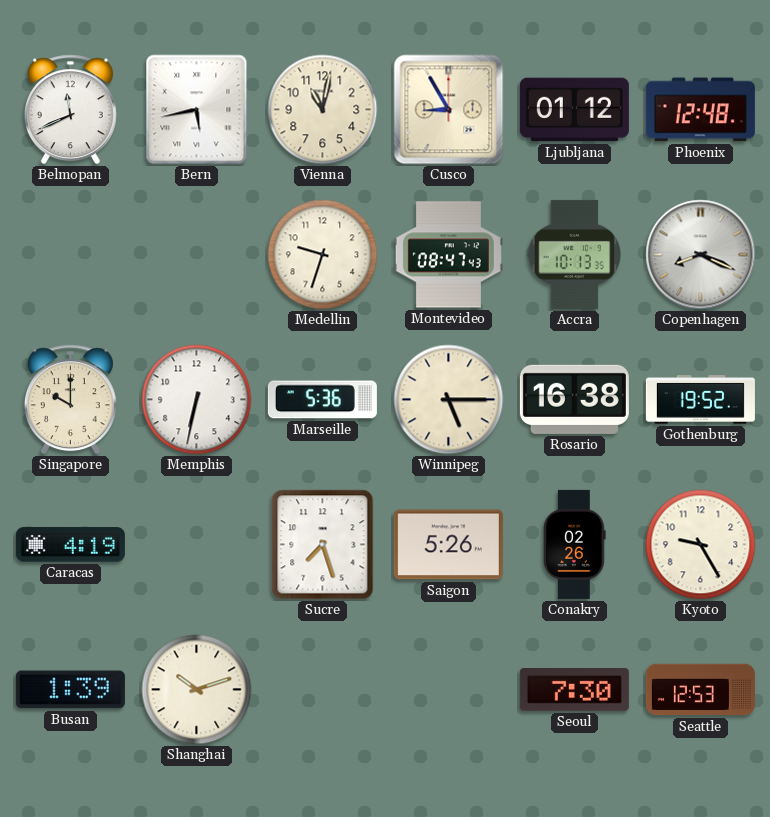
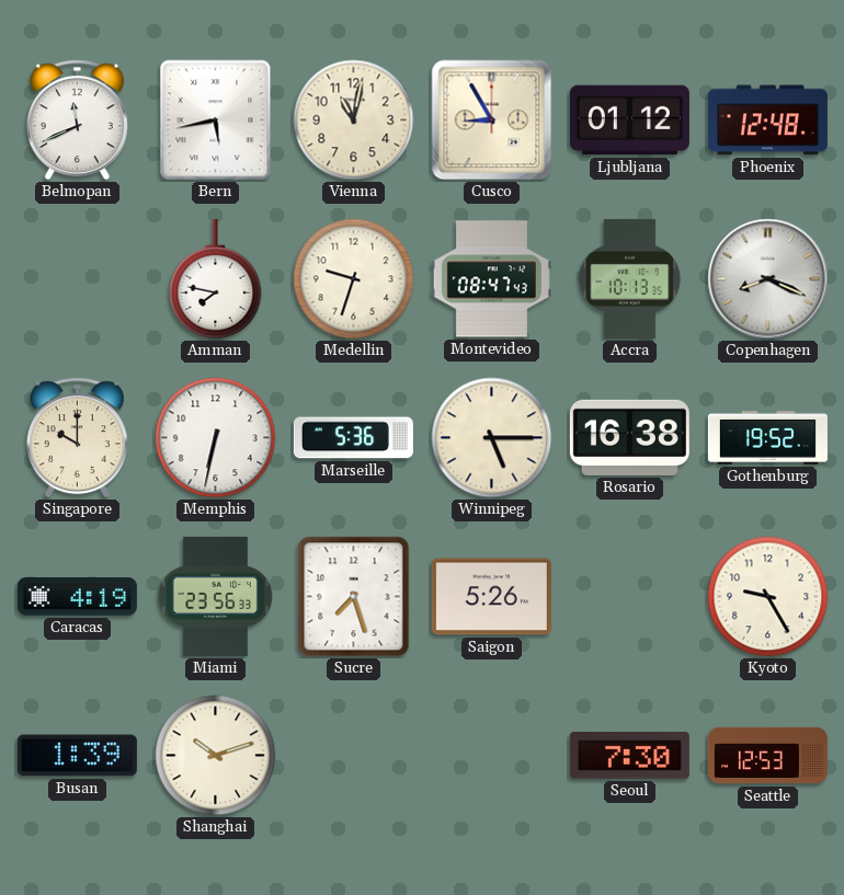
Amman: none -> 7:47 (216, 279)
Miami: none -> 23:56 (215, 596)
Conakry: 02:26 -> none (575, 544)
